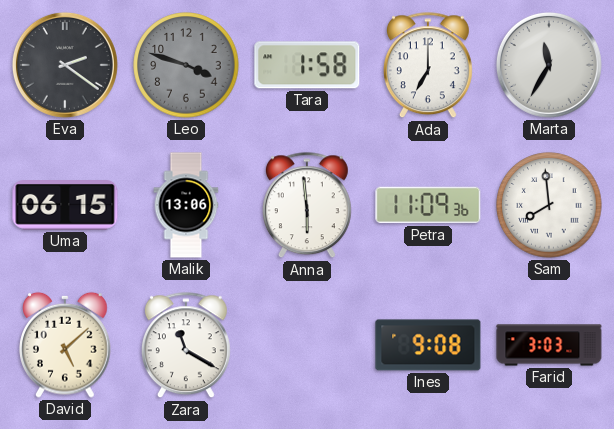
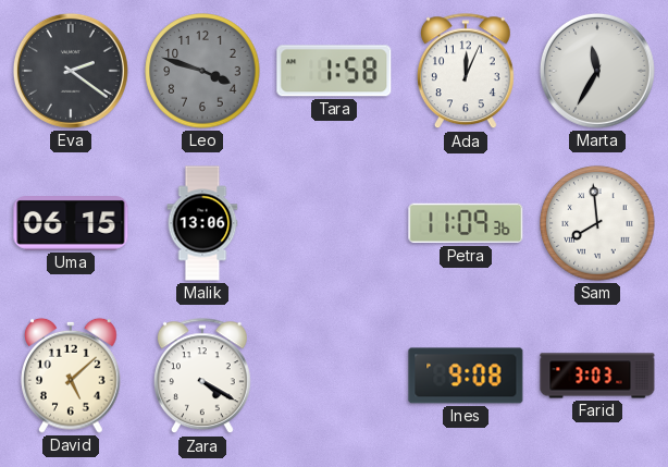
Ada: 7:00 -> 12:04 (466, 72)
Anna: 5:59 -> none (307, 206)
Zara: 11:20 -> 4:20 (202, 377)
